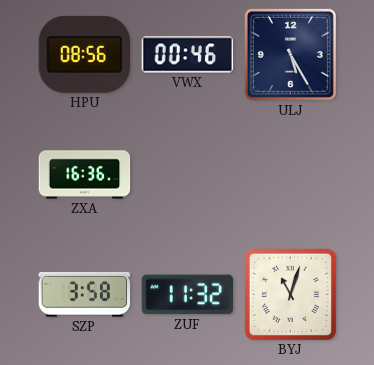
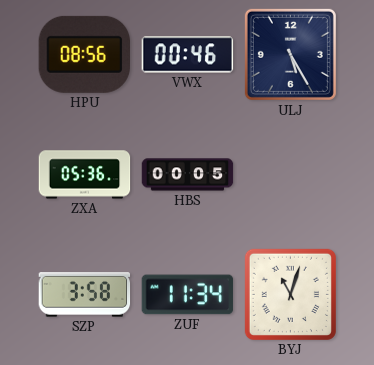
ZXA: 16:36 -> 05:36 (85, 175)
HBS: none -> 00:05 (188, 175)
ZUF: 11:32 -> 11:34 (188, 295)
